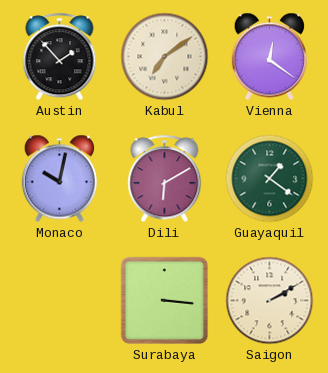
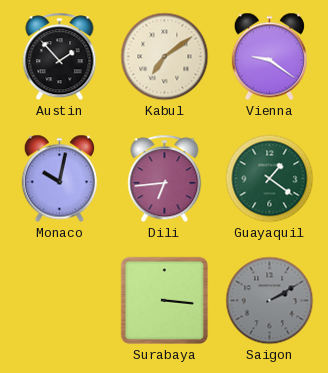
Vienna: 12:21 -> 9:21 (269, 57)
Dili: 6:10 -> 6:44 (165, 179)
Saigon dial: cream -> grey (270, 301)
